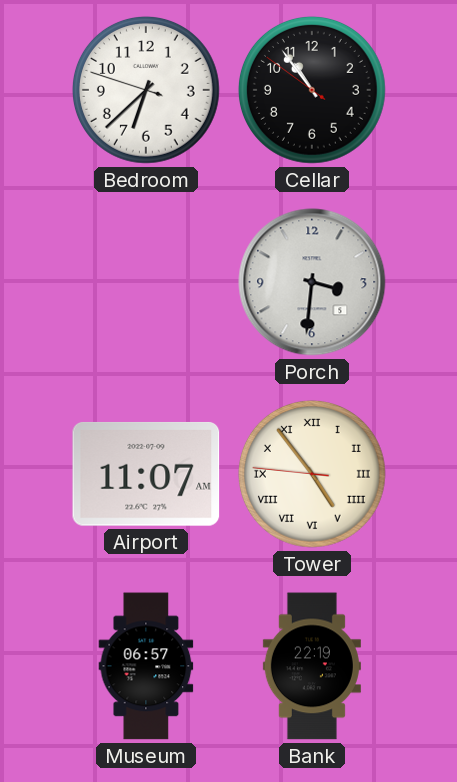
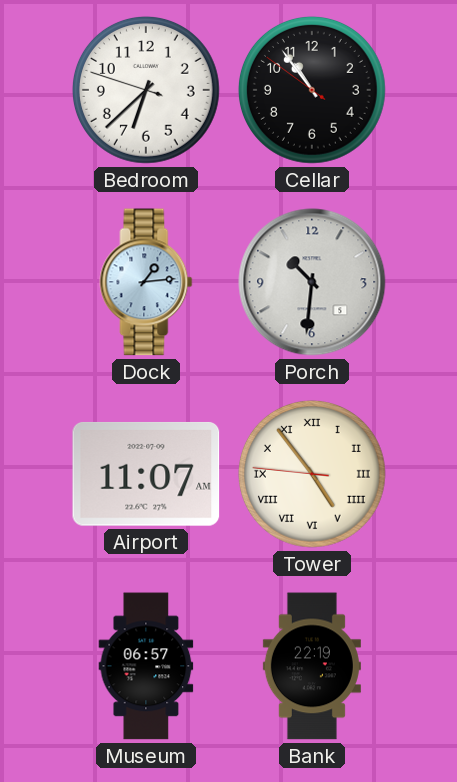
Dock: none -> 1:14 (146, 282)
Porch: 3:31 -> 10:31 (312, 282)
